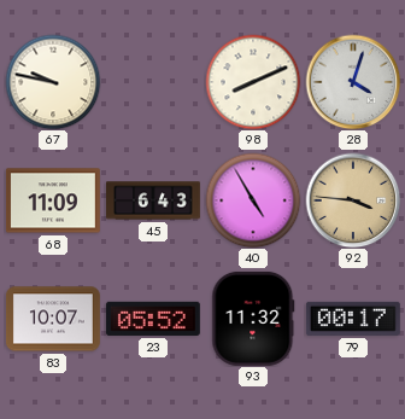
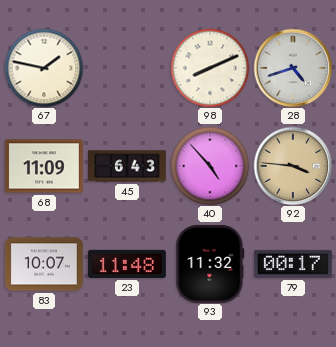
67: 9:47 -> 1:47 (44, 68)
28: 4:03 -> 4:42 (293, 68)
40: 4:55 -> 4:53 (210, 166)
23: 05:52 -> 11:48 (127, 264)
